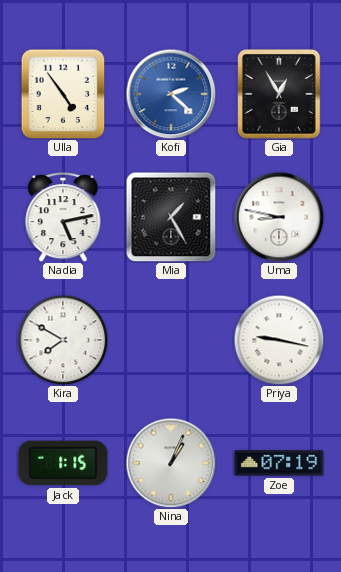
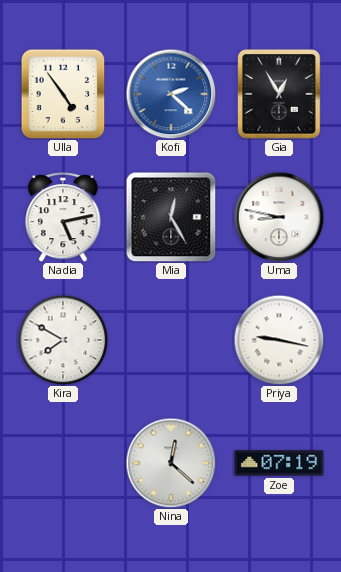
Mia: 1:25 -> 12:25 (171, 217)
Jack: 1:15 -> none (63, 463)
Nina: 1:04 -> 12:22 (171, 463)
